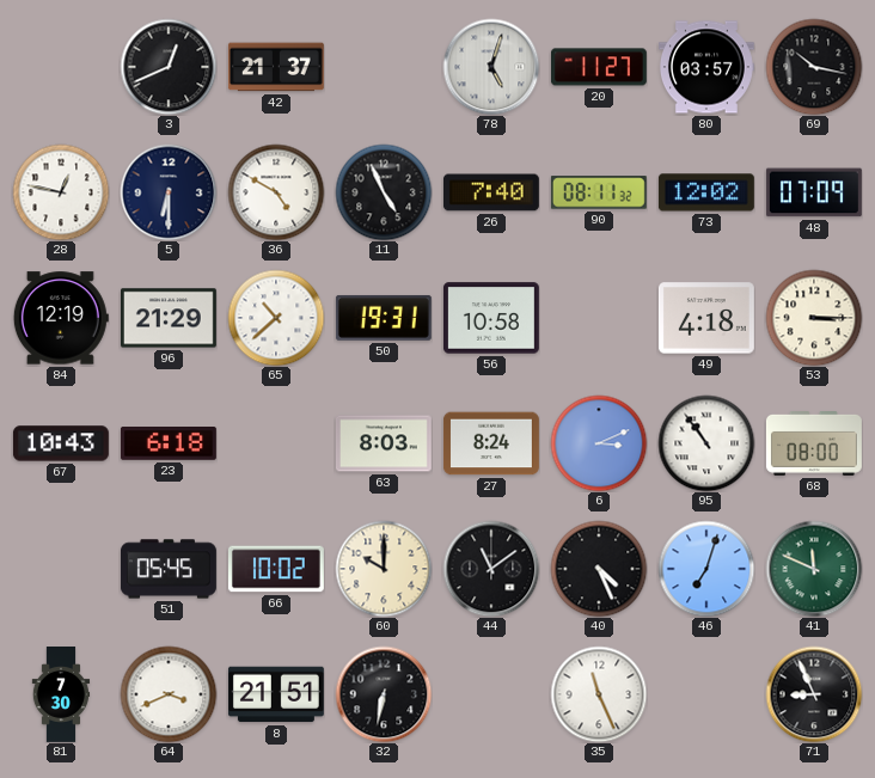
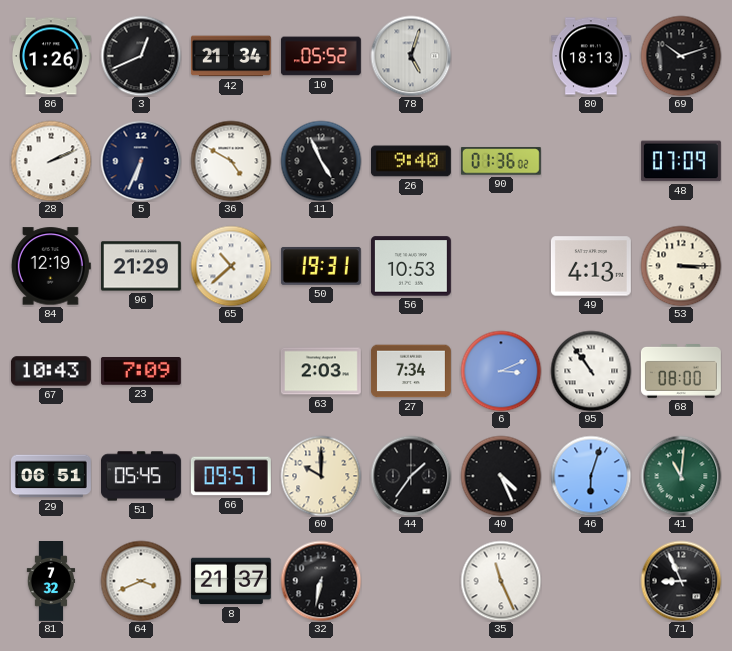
86: none -> 1:26 (51, 56)
42: 21:37 -> 21:34 (231, 56)
10: none -> 05:52 (321, 56)
20: 11:27 -> none (599, 67)
80: 03:57 -> 18:13 (591, 56)
69: 10:17 -> 10:12 (681, 56)
28: 12:47 -> 2:11 (51, 161)
5: 6:30 -> 6:34 (141, 161)
26: 7:40 -> 9:40 (411, 161)
90: 08:11 -> 01:36 (501, 161)
73: 12:02 -> none (706, 192)
56: 10:58 -> 10:53 (411, 266)
49: 4:18 -> 4:13 (591, 266)
23: 6:18 -> 7:09 (141, 371)
63: 8:03 -> 2:03 (321, 371)
27: 8:24 -> 7:34 (411, 371)
29: none -> 06:51 (51, 476)
66: 10:02 -> 09:57 (231, 476)
44: 11:09 -> 1:36 (411, 476)
46: 7:03 -> 6:03 (591, 476)
41: 11:49 -> 11:01 (681, 476)
81: 7:30 -> 7:32 (51, 582)
8: 21:51 -> 21:37 (231, 581)
